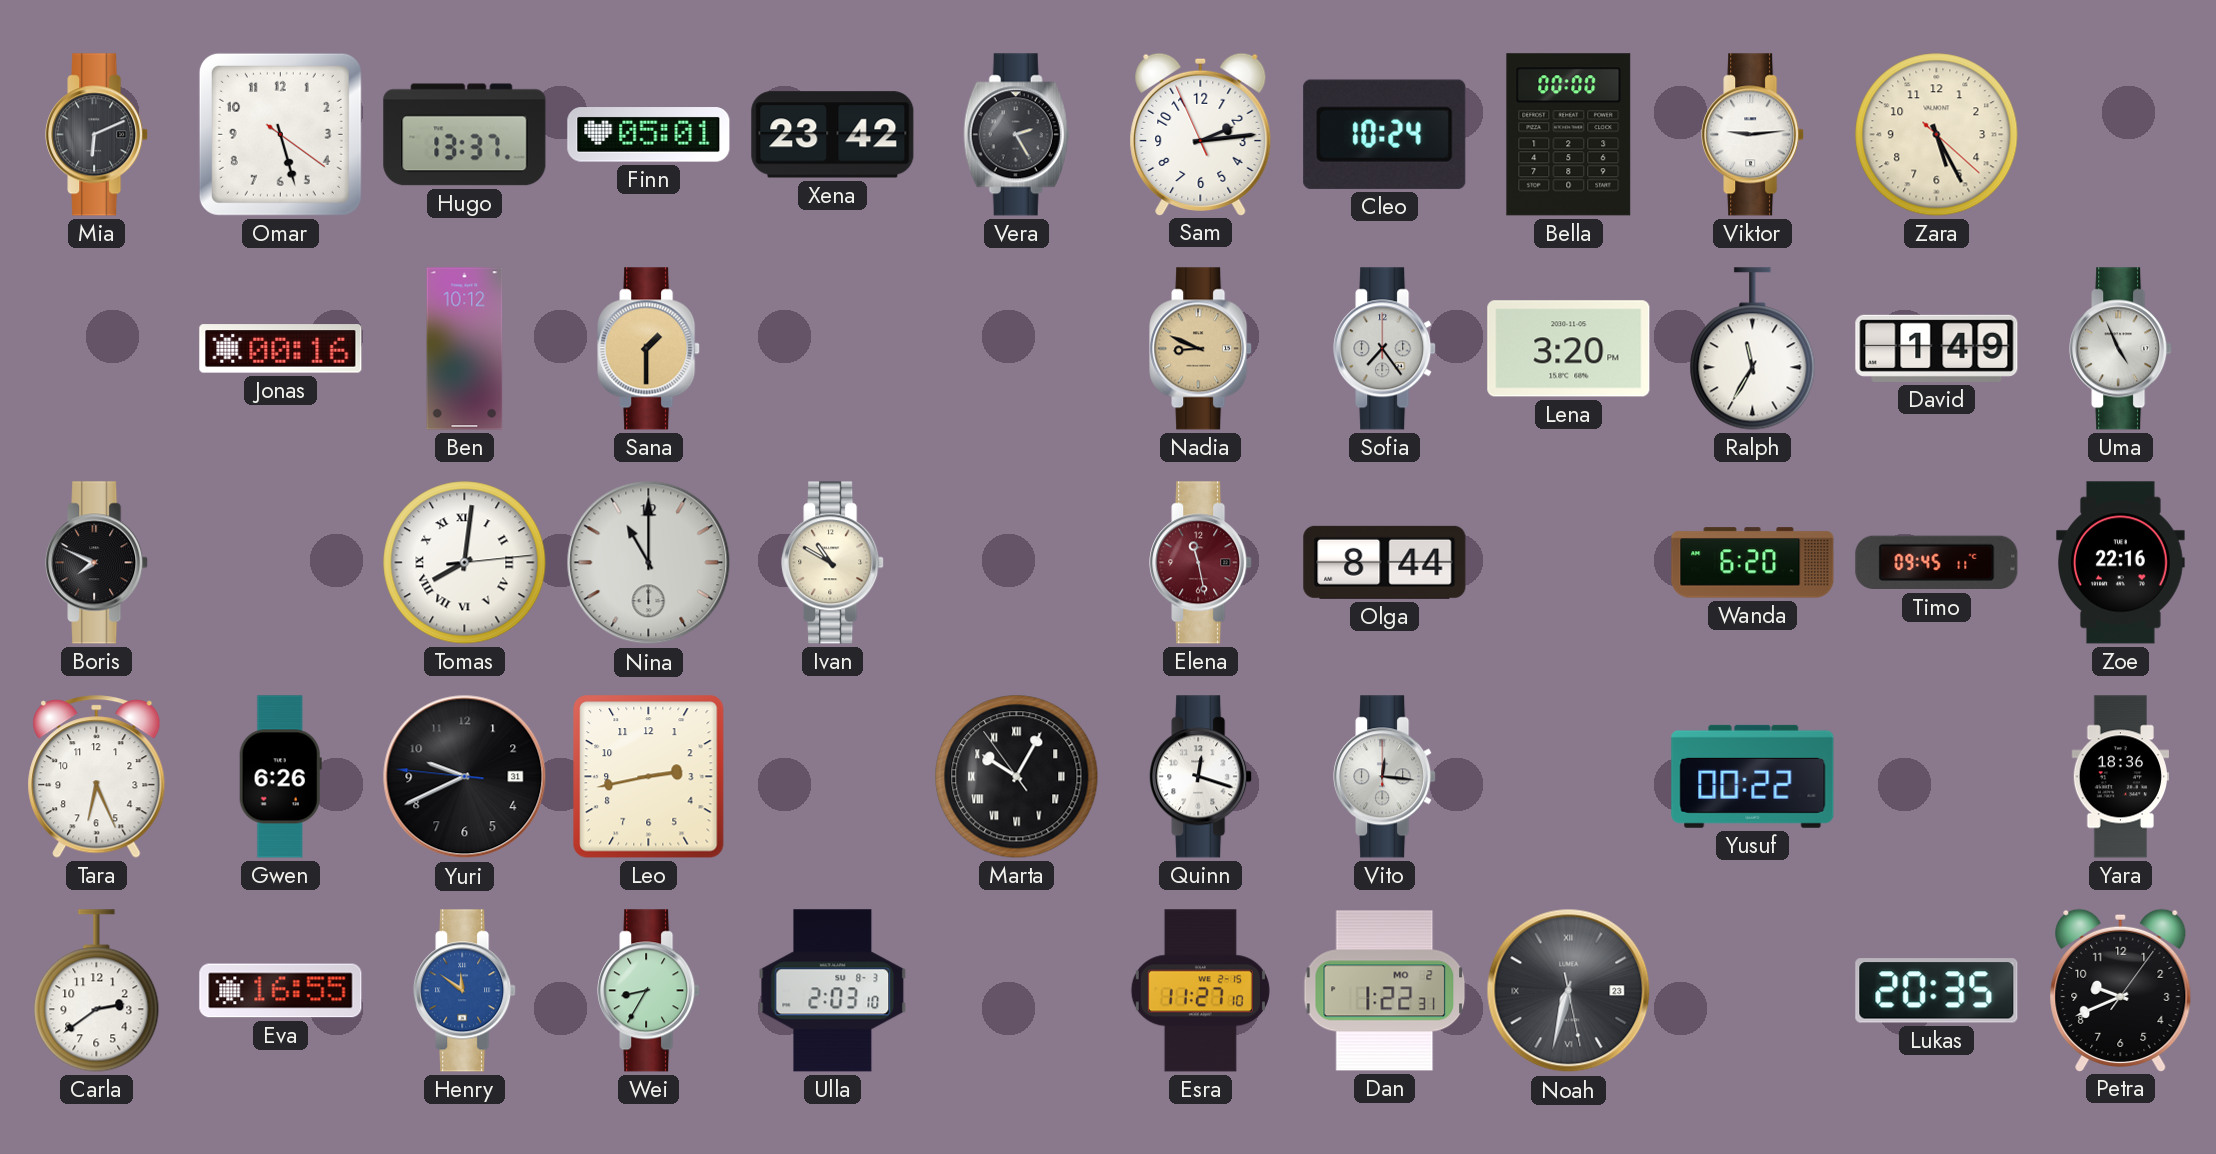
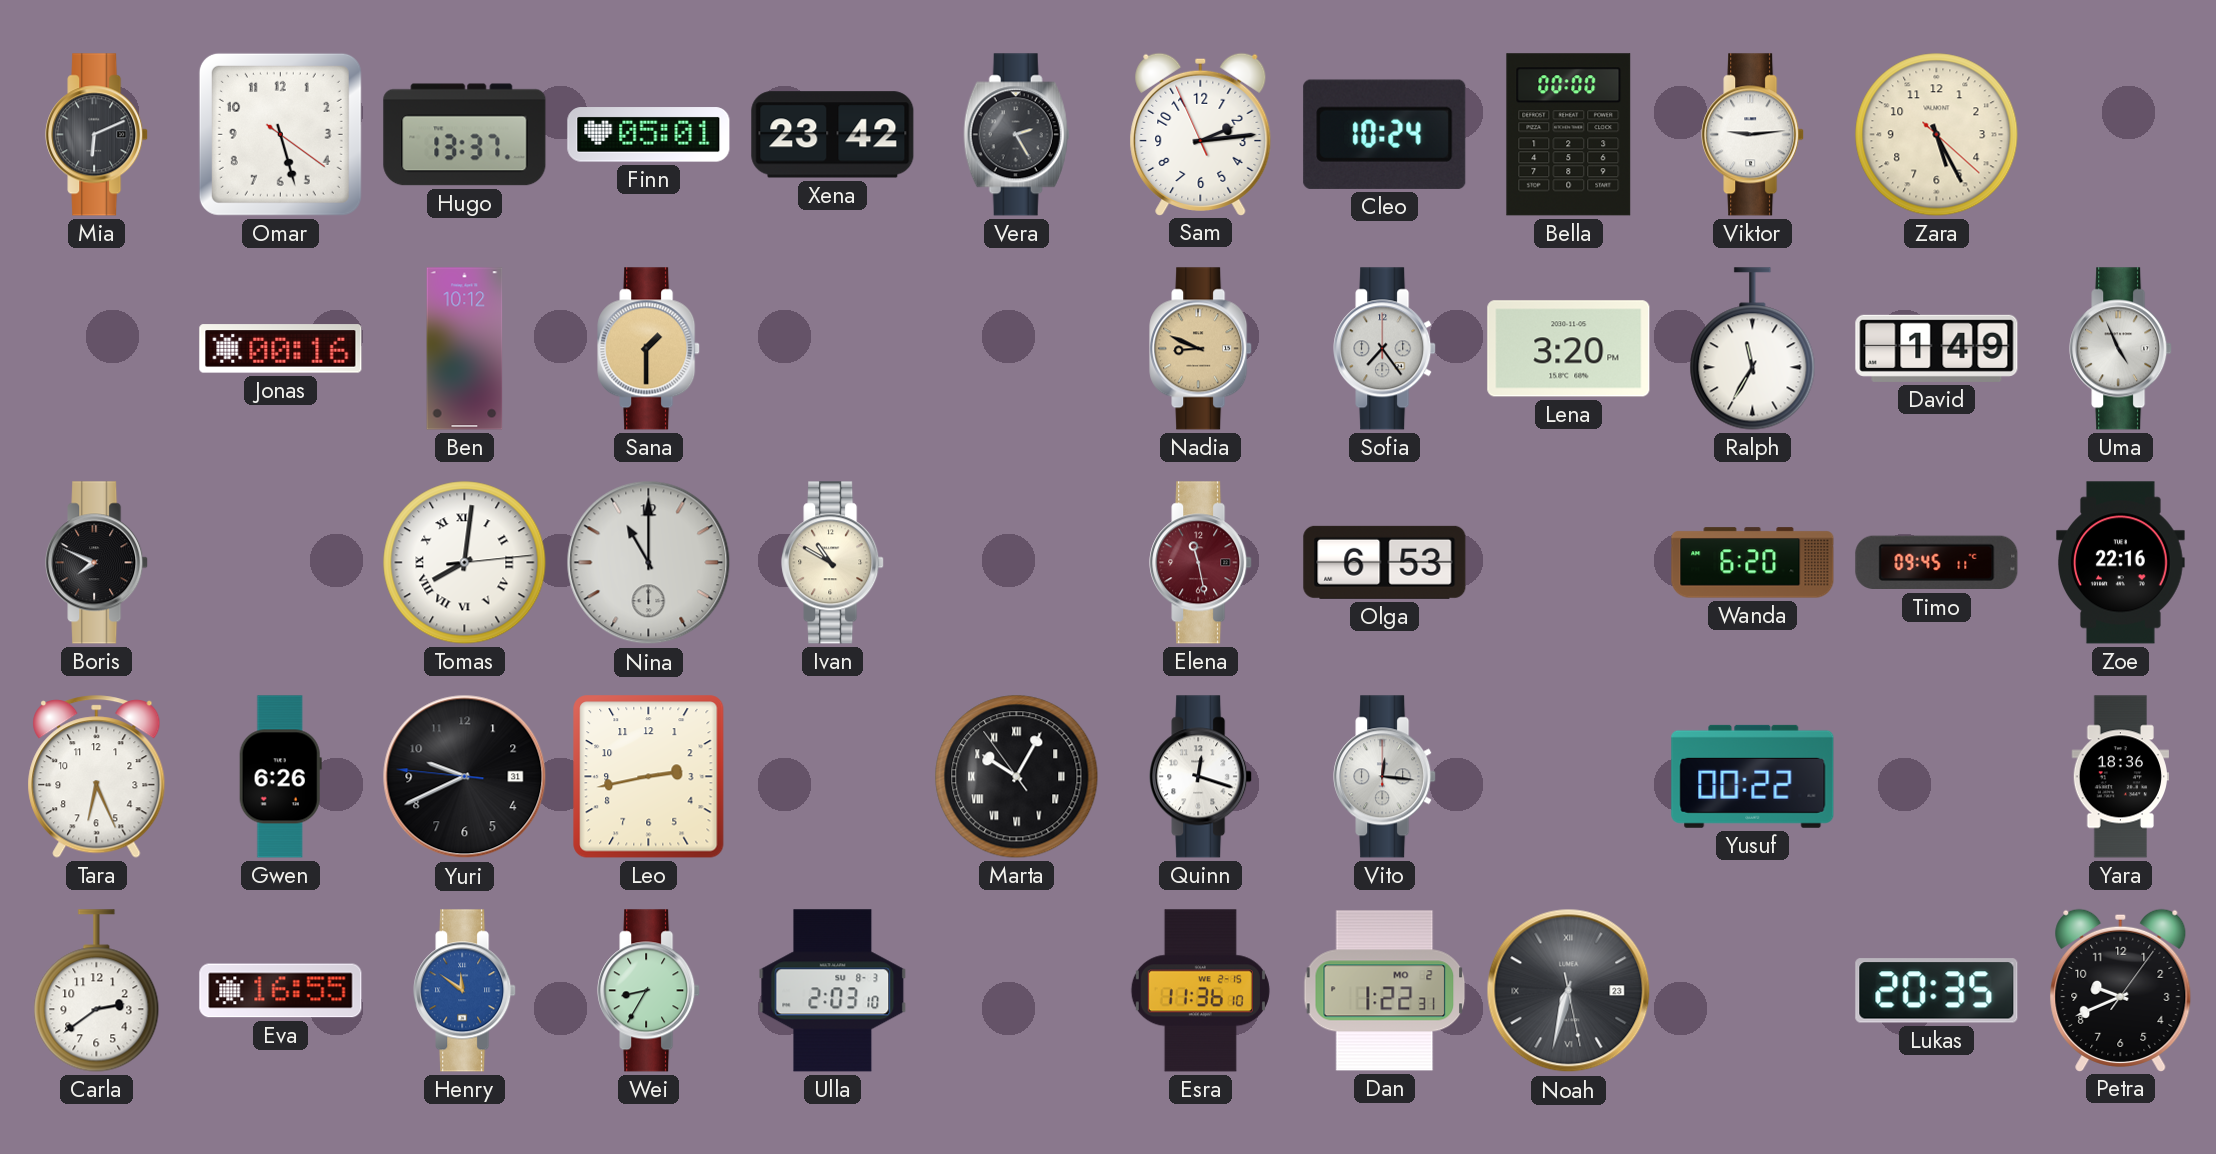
Olga: 8:44 -> 6:53 (1385, 562)
Esra: 11:27 -> 11:36 (1200, 991)
